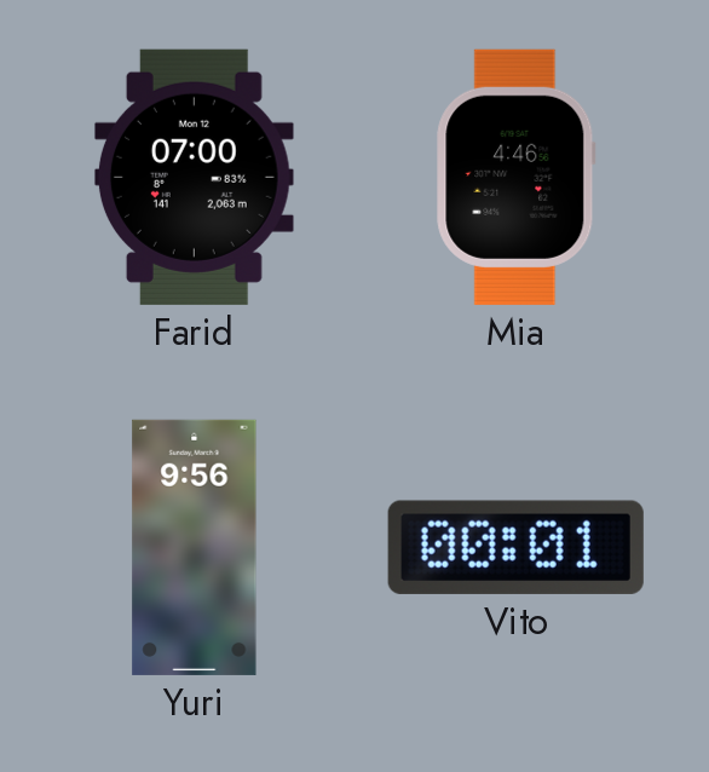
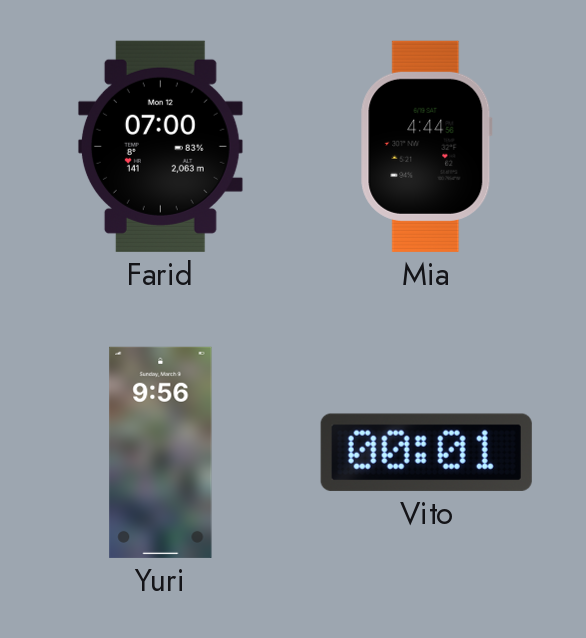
Mia: 4:46 -> 4:44 (426, 146)
